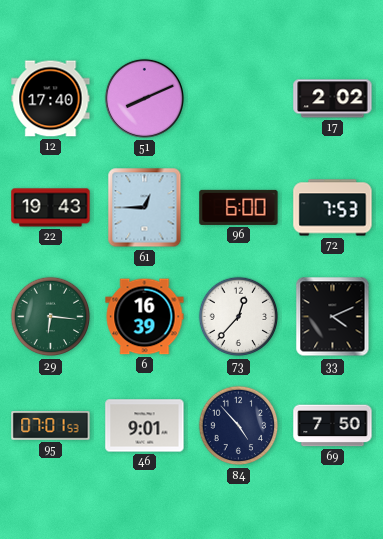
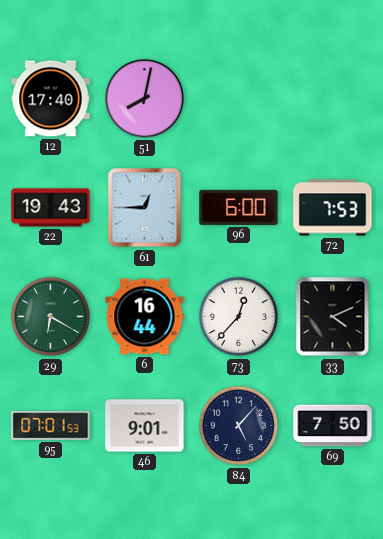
51: 8:11 -> 8:02 (144, 98)
17: 2:02 -> none (333, 99)
29: 6:16 -> 6:20 (51, 317)
6: 16:39 -> 16:44 (145, 317)
84: 4:53 -> 5:07 (239, 426)
